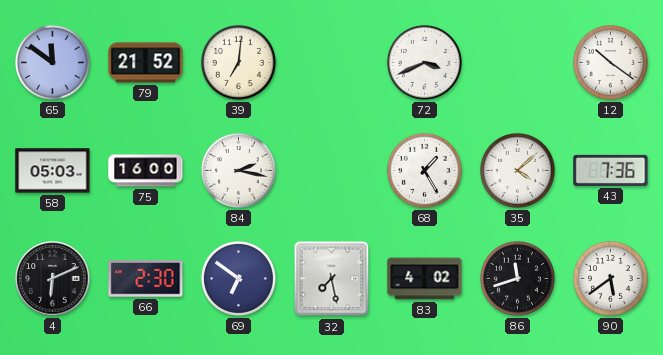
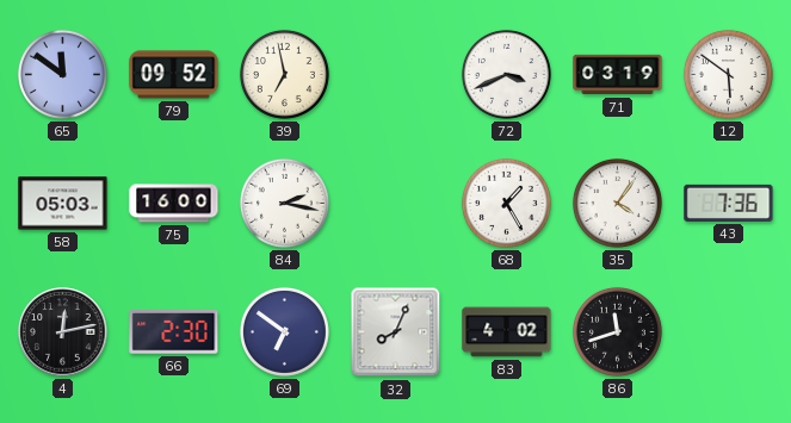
79: 21:52 -> 09:52 (174, 75)
39: 7:01 -> 6:58 (284, 74)
71: none -> 03:19 (618, 75)
12: 10:21 -> 5:51 (728, 74)
35: 4:08 -> 4:06 (617, 203)
4: 6:11 -> 12:13 (63, 332)
32: 7:28 -> 8:04 (396, 332)
90: 5:39 -> none (610, 278)
